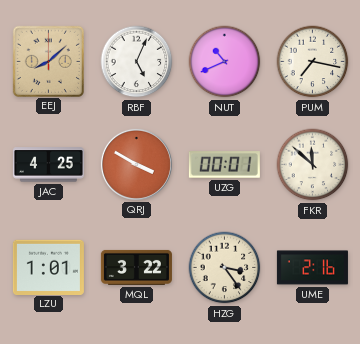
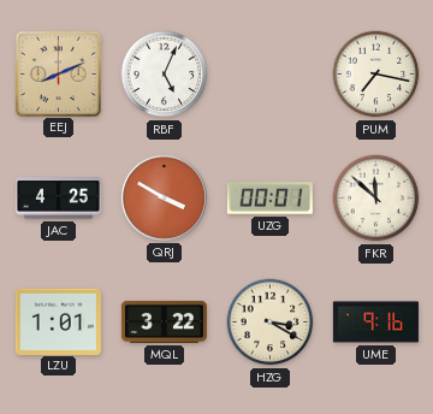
EEJ: 8:08 -> 8:11 (58, 73)
NUT: 10:41 -> none (225, 62)
HZG: 3:24 -> 3:20 (271, 323)
UME: 2:16 -> 9:16 (375, 323)
